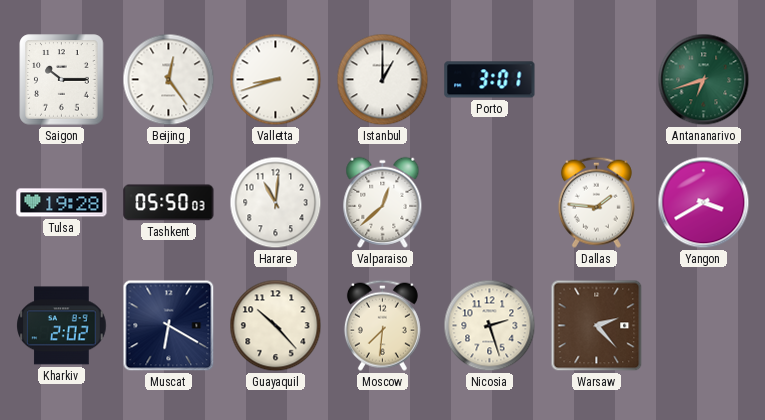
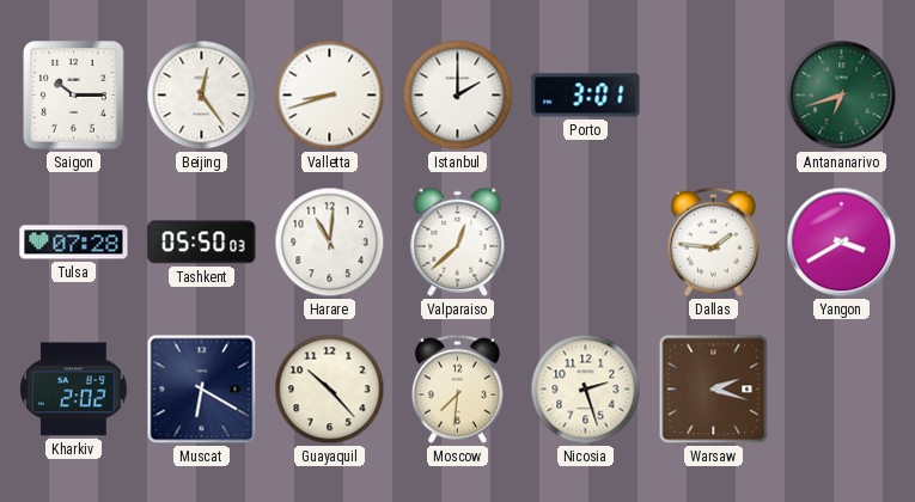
Istanbul: 1:00 -> 2:00 (458, 96)
Tulsa: 19:28 -> 07:28 (74, 243)
Warsaw: 2:23 -> 2:18 (714, 390)
